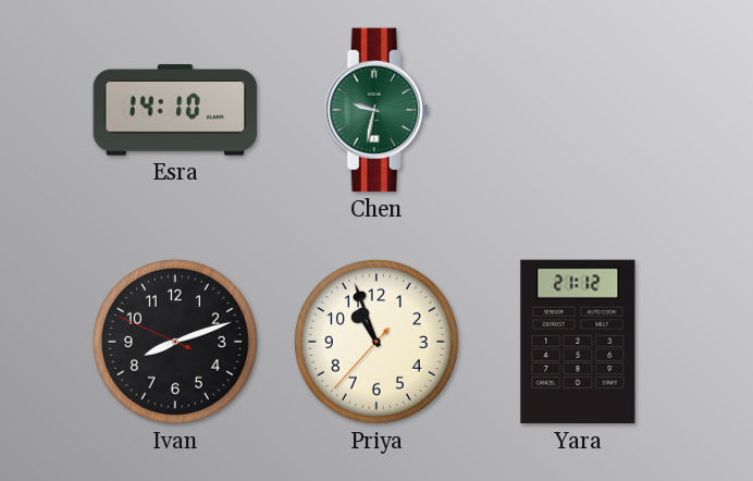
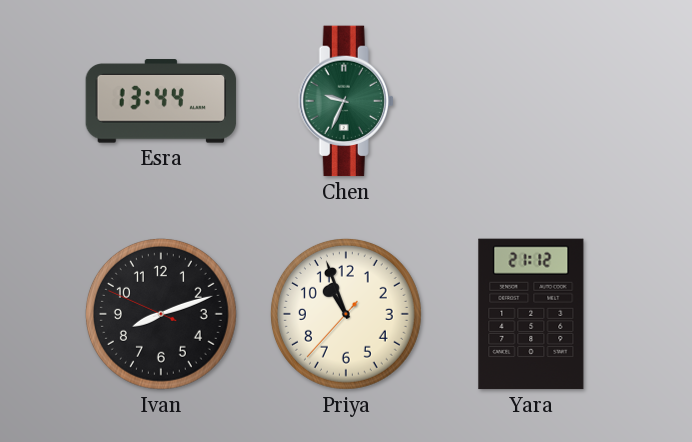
Esra: 14:10 -> 13:44 (161, 101)
Chen: 9:32 -> 9:34 (346, 101)
